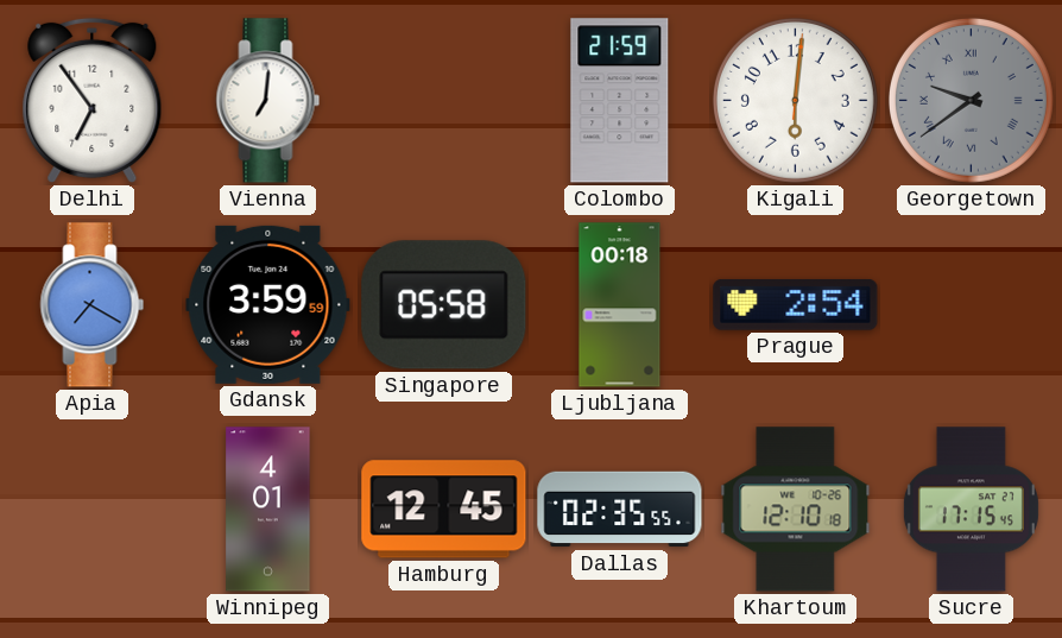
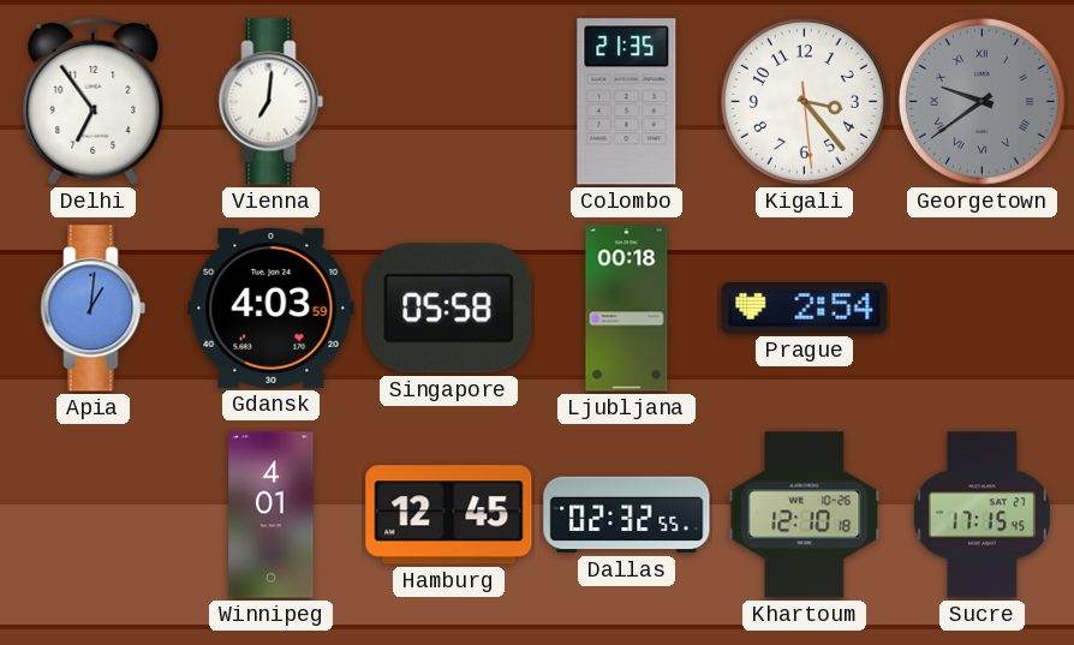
Colombo: 21:59 -> 21:35 (627, 102)
Kigali: 6:01 -> 3:23 (804, 101)
Apia: 7:20 -> 1:01 (94, 309)
Gdansk: 3:59 -> 4:03 (272, 307)
Dallas: 02:35 -> 02:32 (627, 515)
